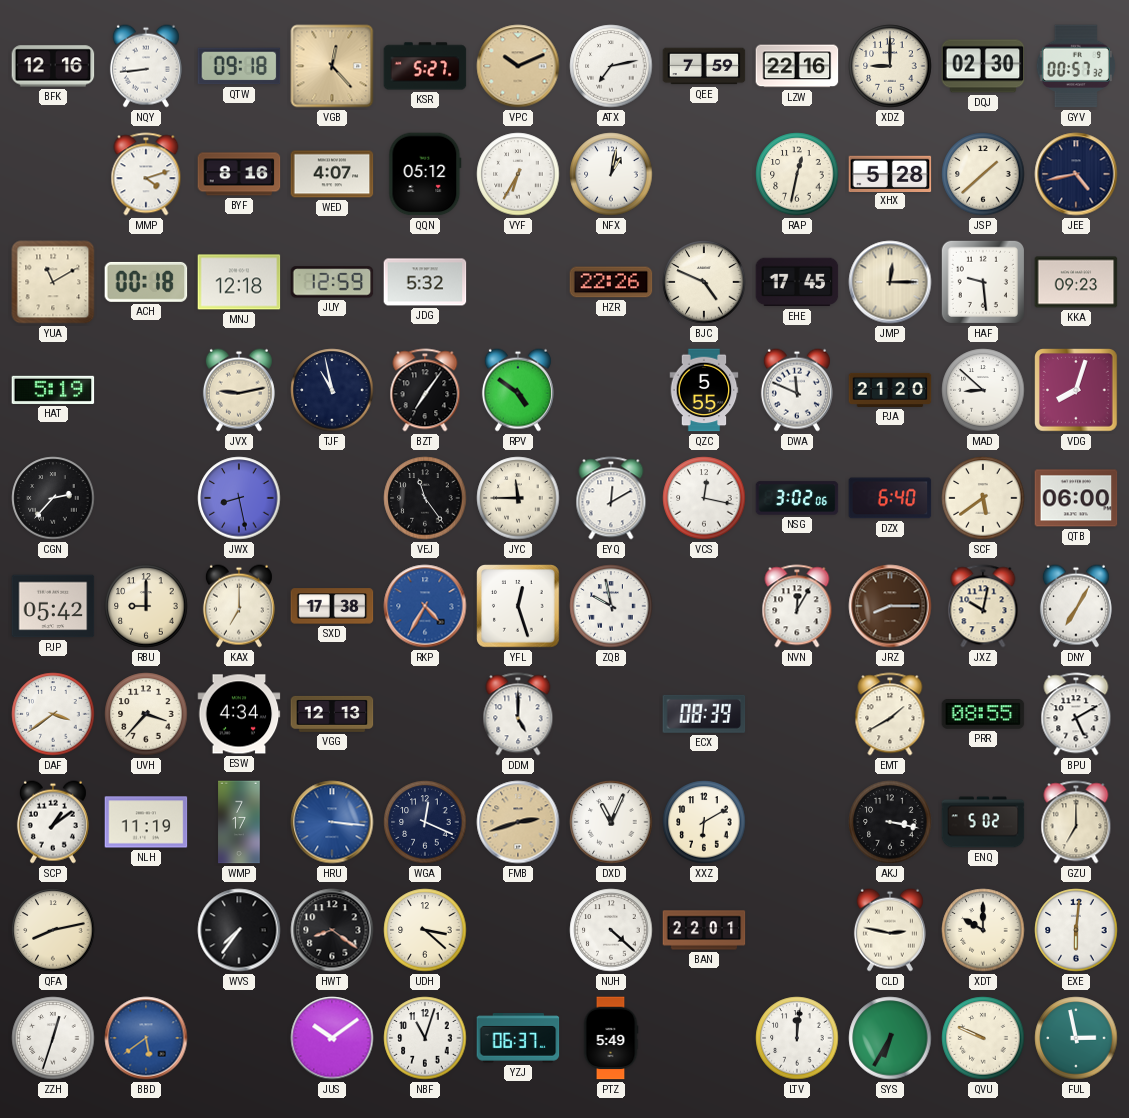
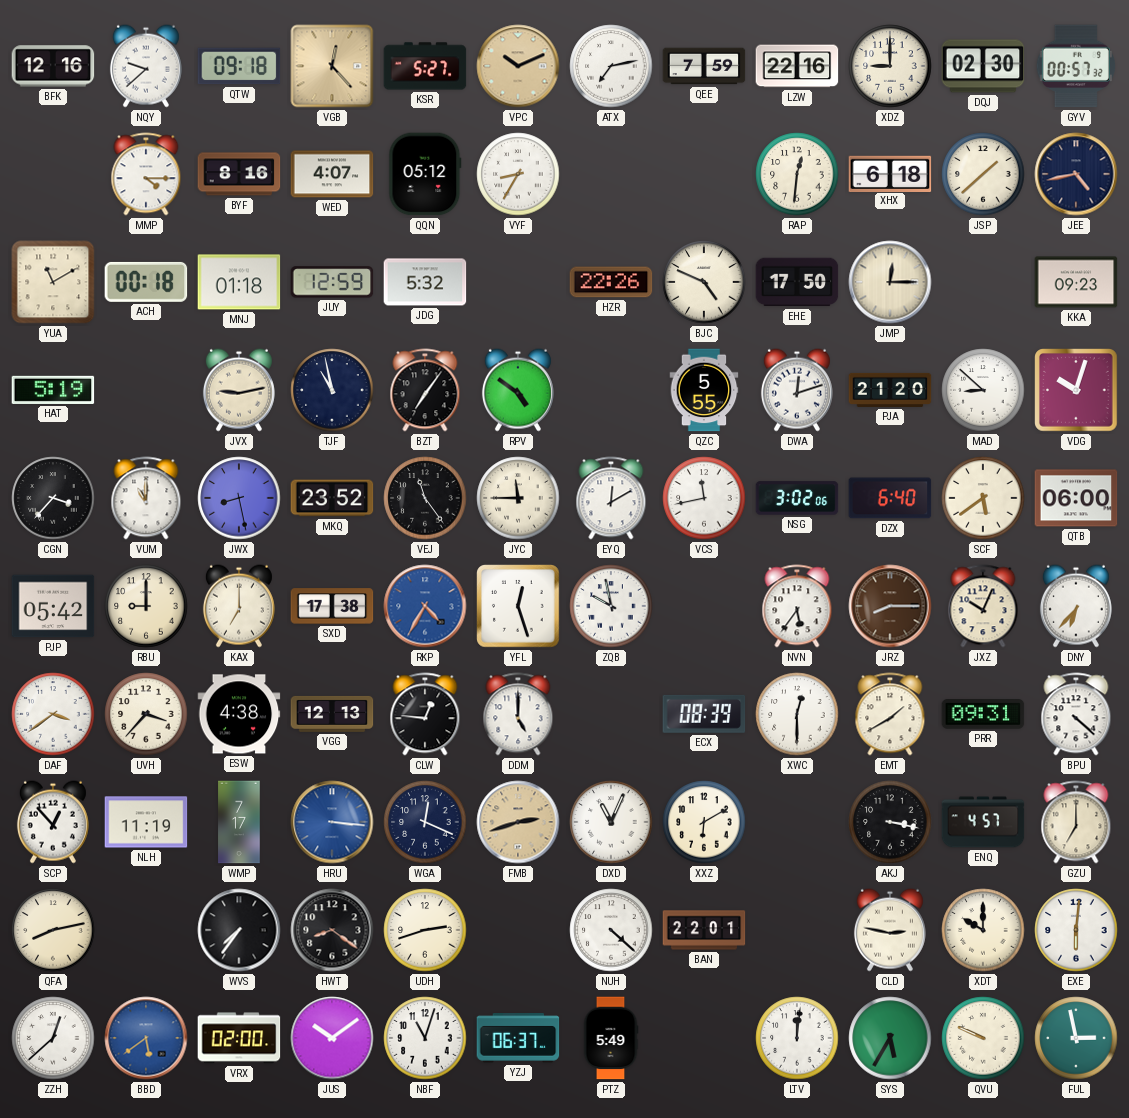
NQY: 8:44 -> 9:38 (146, 66)
MMP: 4:12 -> 4:15 (146, 174)
VYF: 6:35 -> 8:35 (518, 174)
NFX: 1:02 -> none (611, 174)
RAP: 12:32 -> 12:31 (797, 174)
XHX: 5:28 -> 6:18 (890, 173)
MNJ: 12:18 -> 01:18 (239, 282)
EHE: 17:45 -> 17:50 (797, 282)
HAF: 9:29 -> none (983, 282)
DWA: 11:49 -> 12:12 (797, 390)
VDG: 8:03 -> 10:03 (1076, 390)
CGN: 2:37 -> 3:37 (53, 498)
VUM: none -> 11:00 (146, 498)
MKQ: none -> 23:52 (332, 498)
VCS: 12:17 -> 11:43 (704, 498)
NVN: 12:05 -> 5:36 (797, 606)
JXZ: 10:02 -> 10:04 (983, 606)
DNY: 7:05 -> 6:37 (1076, 606)
ESW: 4:34 -> 4:38 (239, 714)
CLW: none -> 12:46 (425, 714)
XWC: none -> 12:30 (797, 714)
PRR: 08:55 -> 09:31 (983, 715)
BPU: 5:10 -> 4:22 (1076, 714)
SCP: 1:09 -> 12:53 (53, 822)
ENQ: 5:02 -> 4:57 (983, 822)
UDH: 3:22 -> 2:42 (425, 930)
ZZH: 12:33 -> 12:38 (53, 1038)
VRX: none -> 02:00 (239, 1038)
SYS: 6:35 -> 5:35 (890, 1038)
